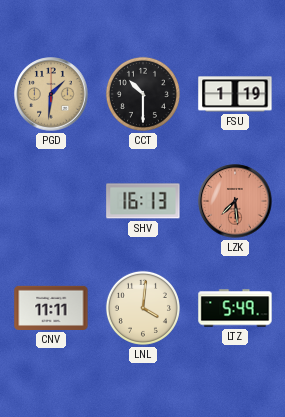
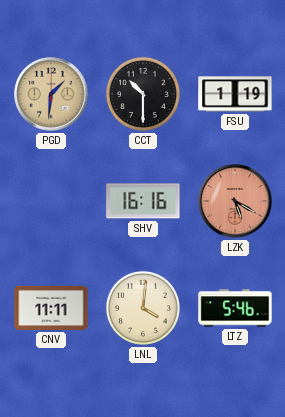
SHV: 16:13 -> 16:16 (143, 201)
LZK: 7:29 -> 5:20 (235, 201)
LTZ: 5:49 -> 5:46 (235, 308)
